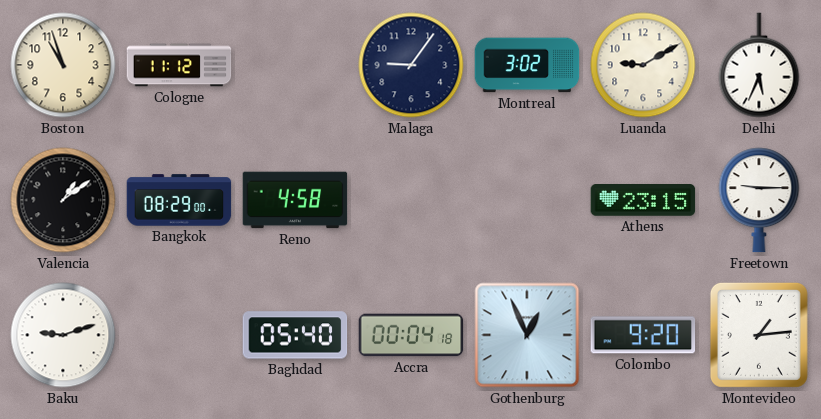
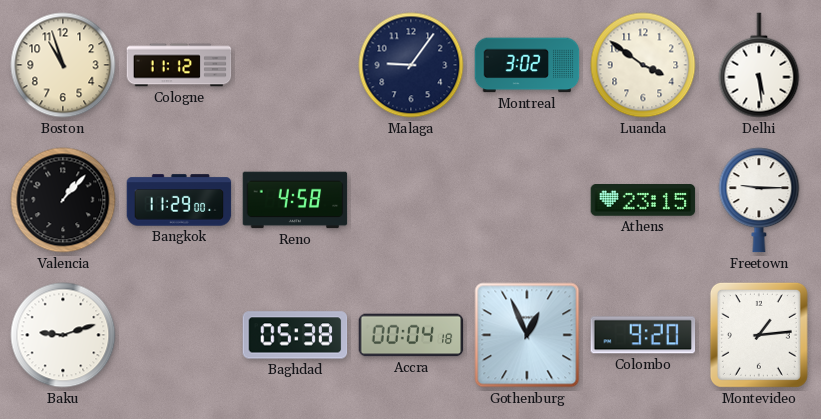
Luanda: 9:10 -> 3:51 (643, 65)
Delhi: 5:34 -> 5:29 (759, 65)
Valencia: 1:09 -> 1:07 (63, 200)
Bangkok: 08:29 -> 11:29 (179, 200)
Baghdad: 05:40 -> 05:38 (295, 335)
